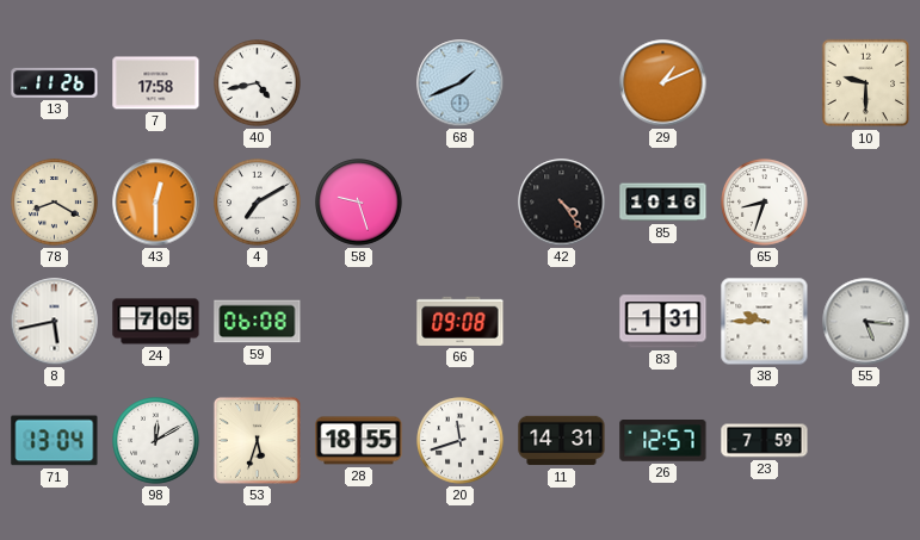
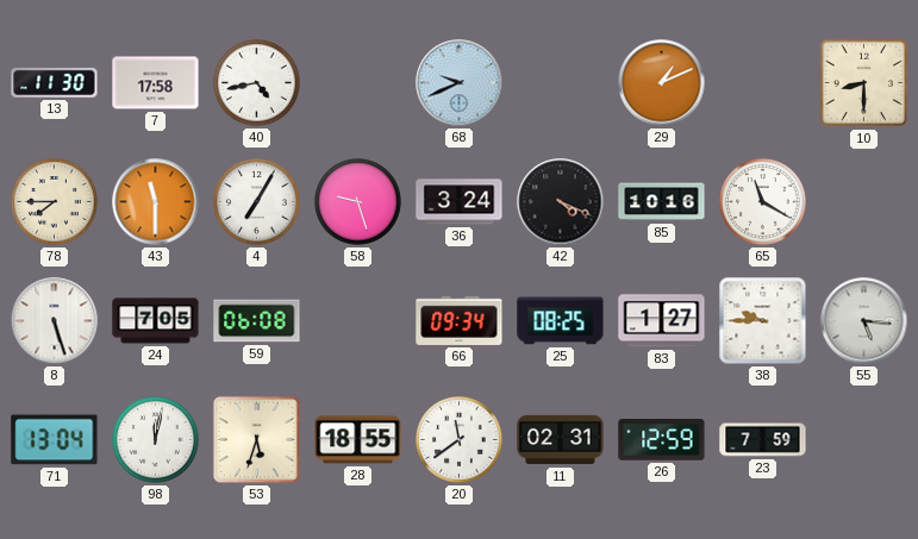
13: 11:26 -> 11:30 (55, 82)
68: 1:41 -> 9:41 (460, 83)
10: 9:30 -> 8:30 (864, 83)
78: 8:20 -> 7:45 (55, 202)
43: 12:30 -> 11:30 (156, 202)
4: 7:10 -> 7:05 (257, 202)
36: none -> 3:24 (460, 202)
42: 4:24 -> 4:19 (561, 202)
65: 8:33 -> 11:20 (763, 202)
8: 5:43 -> 5:27 (55, 321)
66: 09:08 -> 09:34 (460, 320)
25: none -> 08:25 (561, 321)
83: 1:31 -> 1:27 (662, 321)
98: 12:10 -> 12:02 (156, 440)
20: 11:42 -> 11:39 (460, 440)
11: 14:31 -> 02:31 (561, 440)
26: 12:57 -> 12:59 (662, 440)
